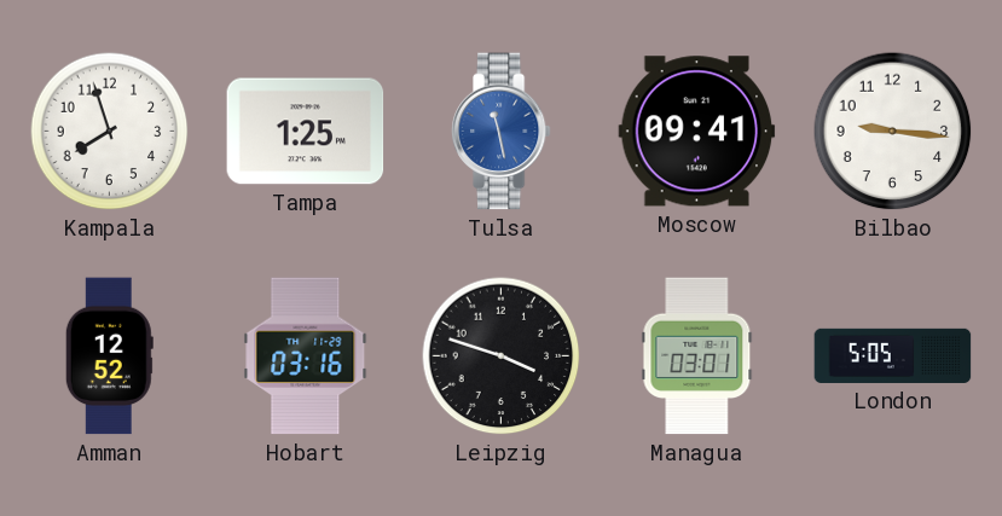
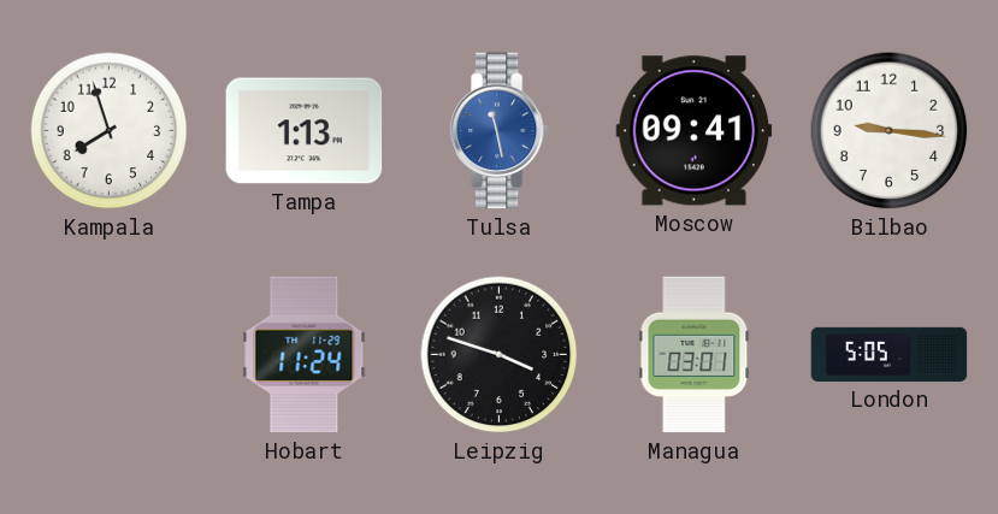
Tampa: 1:25 -> 1:13 (305, 131)
Amman: 12:52 -> none (109, 356)
Hobart: 03:16 -> 11:24 (305, 355)
